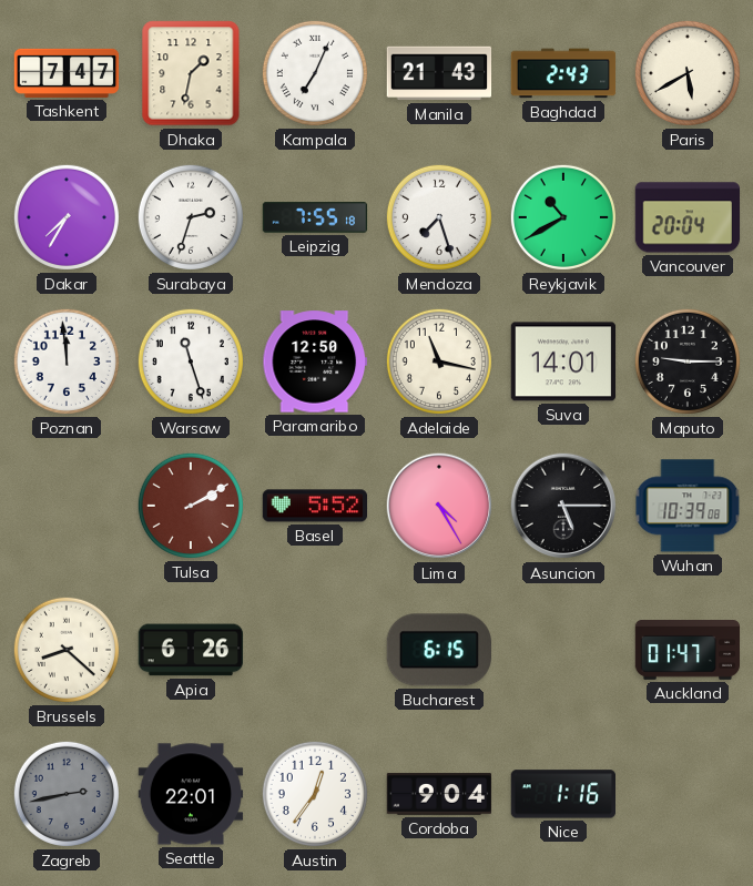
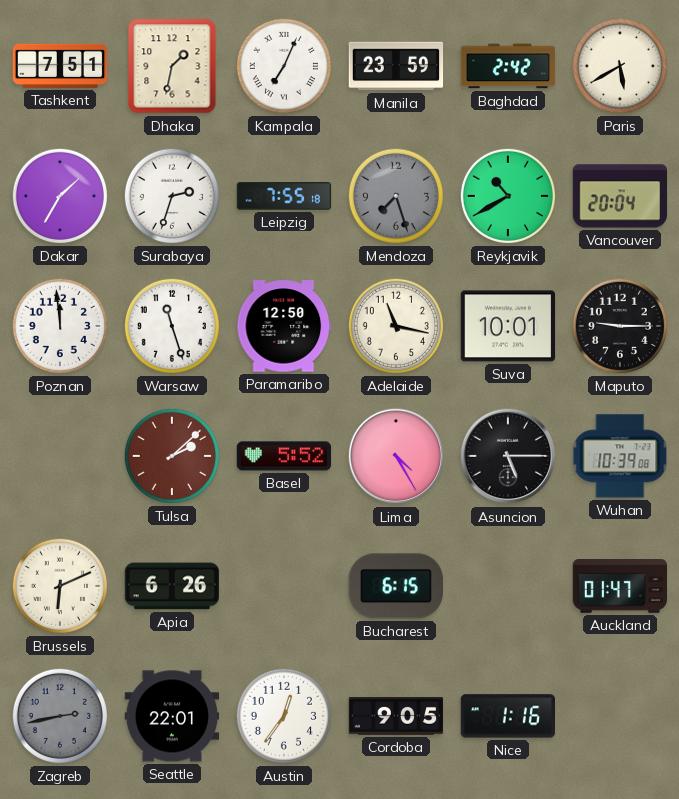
Tashkent: 7:47 -> 7:51 (60, 66)
Manila: 21:43 -> 23:59 (396, 66)
Baghdad: 2:43 -> 2:42 (508, 66)
Dakar: 7:35 -> 1:35 (60, 196)
Mendoza dial: white -> grey (396, 196)
Suva: 14:01 -> 10:01 (508, 326)
Tulsa: 2:10 -> 2:08 (172, 456)
Brussels: 8:22 -> 6:11 (60, 586)
Cordoba: 9:04 -> 9:05 (396, 716)
